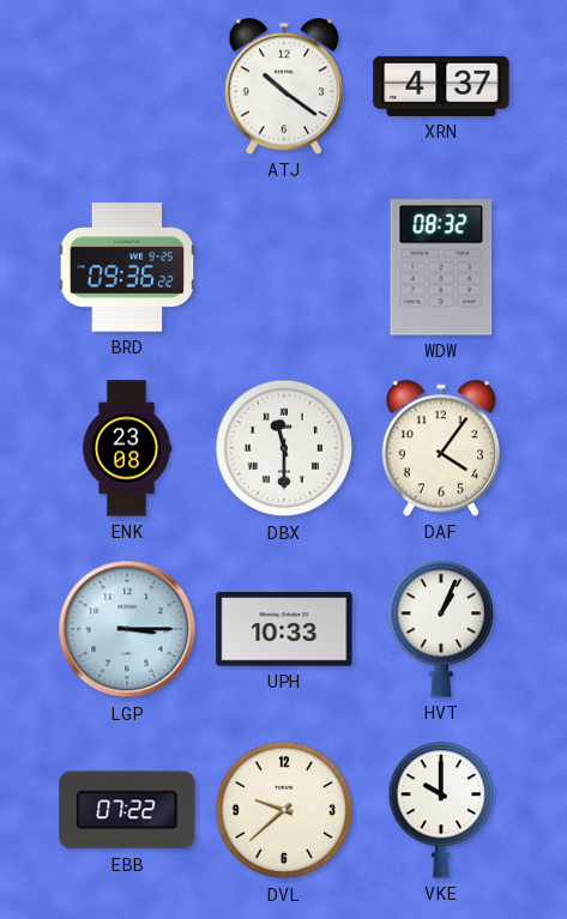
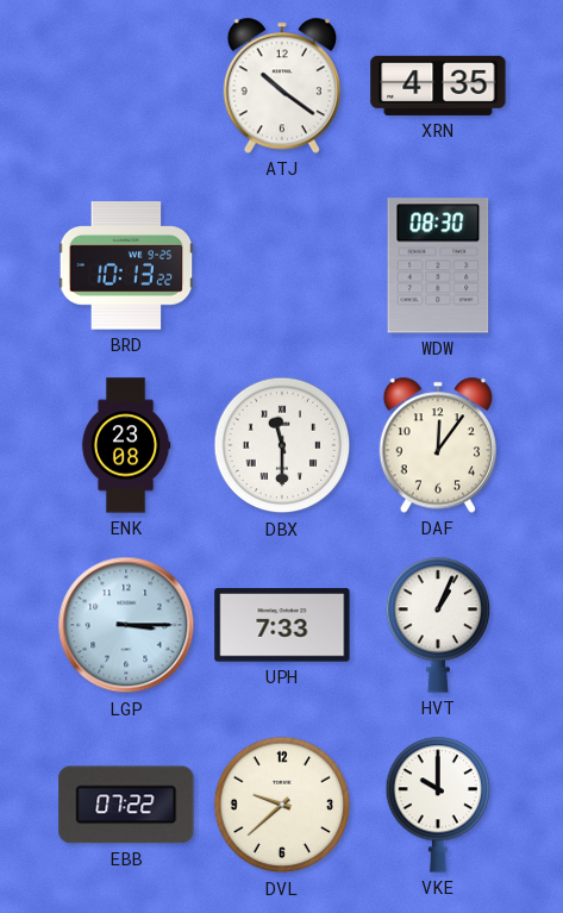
XRN: 4:37 -> 4:35 (438, 86)
BRD: 09:36 -> 10:13 (126, 265)
WDW: 08:32 -> 08:30 (438, 265)
DAF: 4:06 -> 12:06 (437, 445)
UPH: 10:33 -> 7:33 (282, 625)
